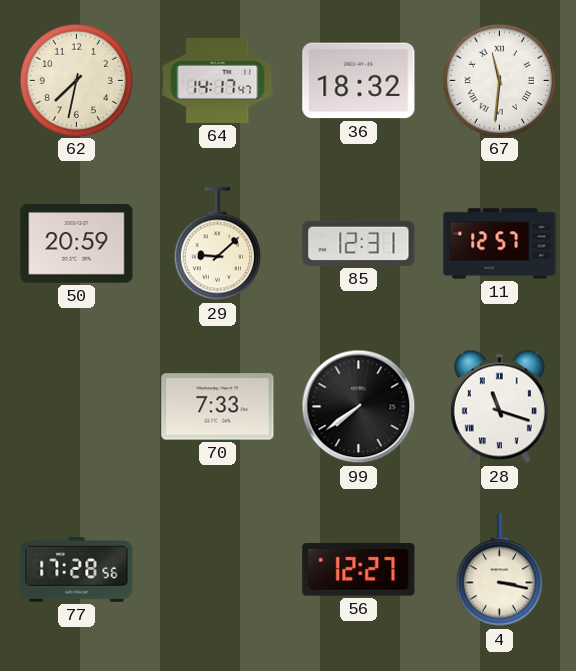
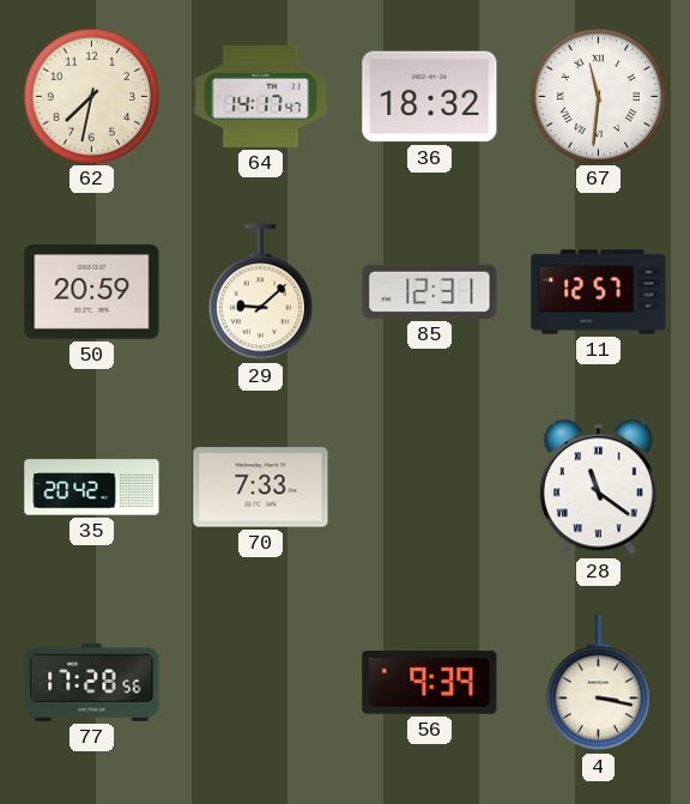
35: none -> 20:42 (92, 488)
99: 7:39 -> none (359, 407)
28: 11:18 -> 11:21 (598, 488)
56: 12:27 -> 9:39 (430, 683)
